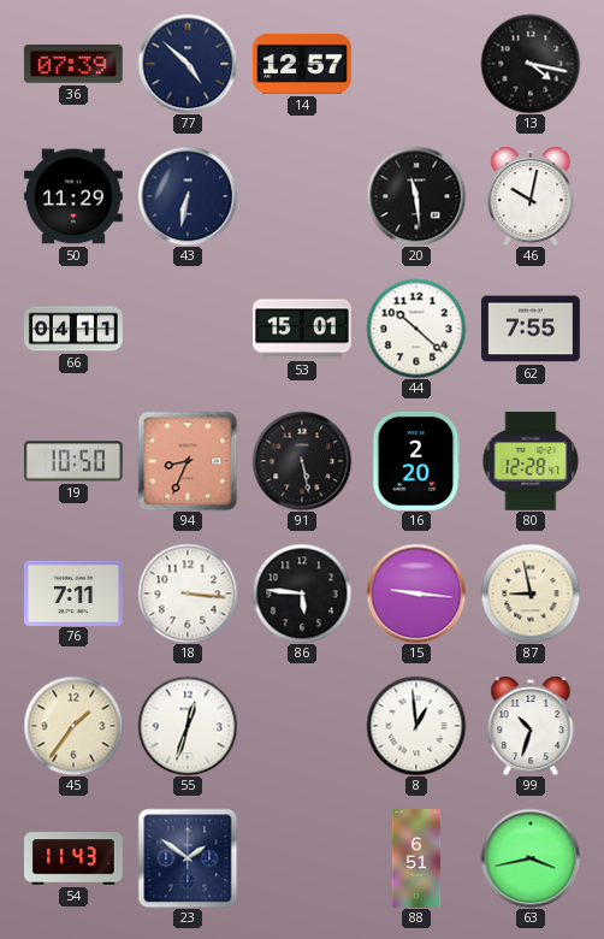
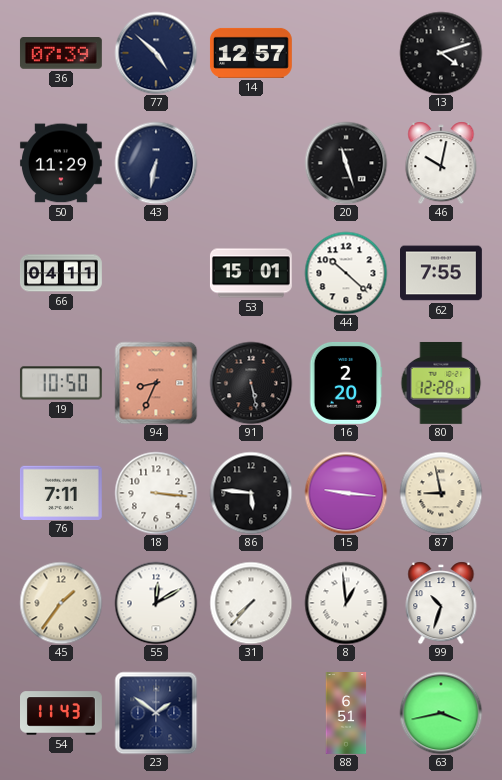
13: 4:17 -> 4:12 (441, 53)
20: 11:29 -> 11:27 (346, 163)
55: 12:33 -> 12:10 (156, 603)
31: none -> 7:37 (251, 603)
